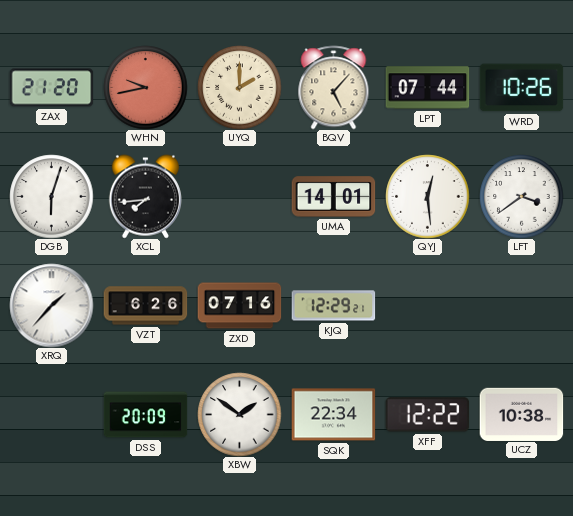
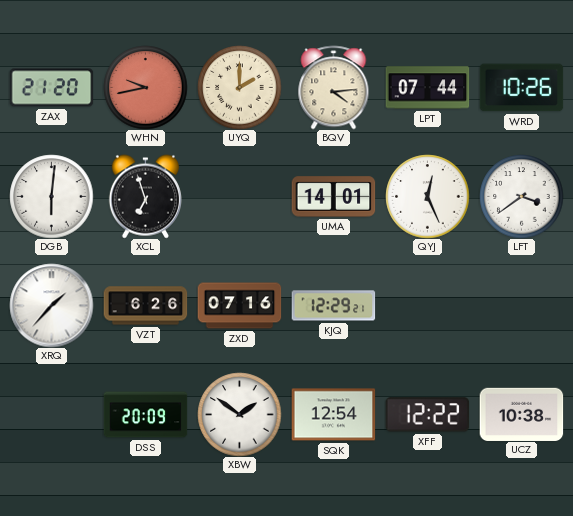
BQV: 5:07 -> 4:14 (334, 87)
DGB: 6:03 -> 6:01 (51, 196)
XCL: 7:44 -> 6:57 (145, 196)
QYJ: 12:29 -> 12:26 (427, 196)
SQK: 22:34 -> 12:54 (333, 415)
